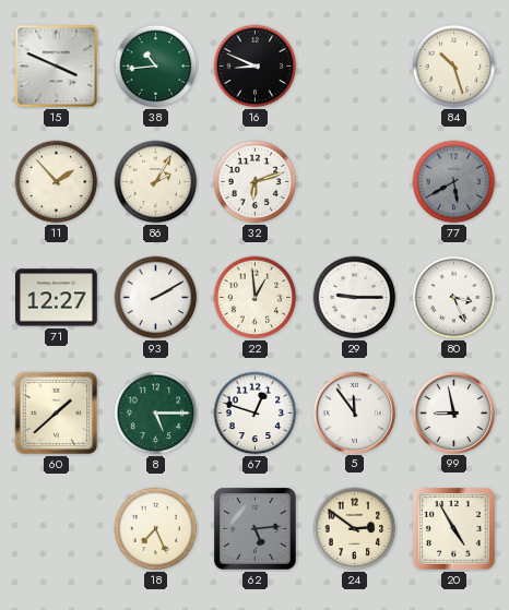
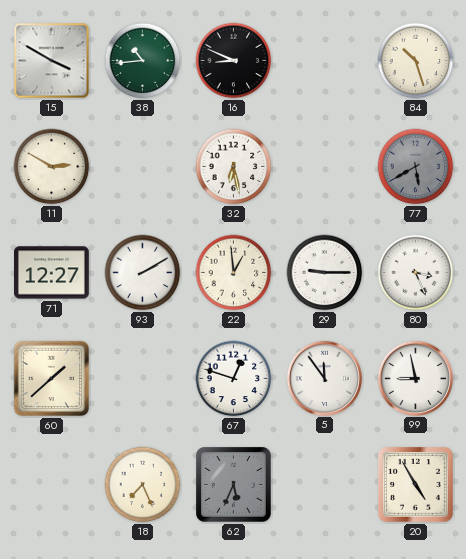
15: 3:49 -> 3:50 (52, 61)
11: 1:53 -> 2:50 (52, 167)
86: 2:05 -> none (156, 182)
32: 6:12 -> 6:28 (234, 167)
8: 5:15 -> none (156, 414)
62: 5:14 -> 5:34 (234, 485)
24: 2:51 -> none (355, 529)
